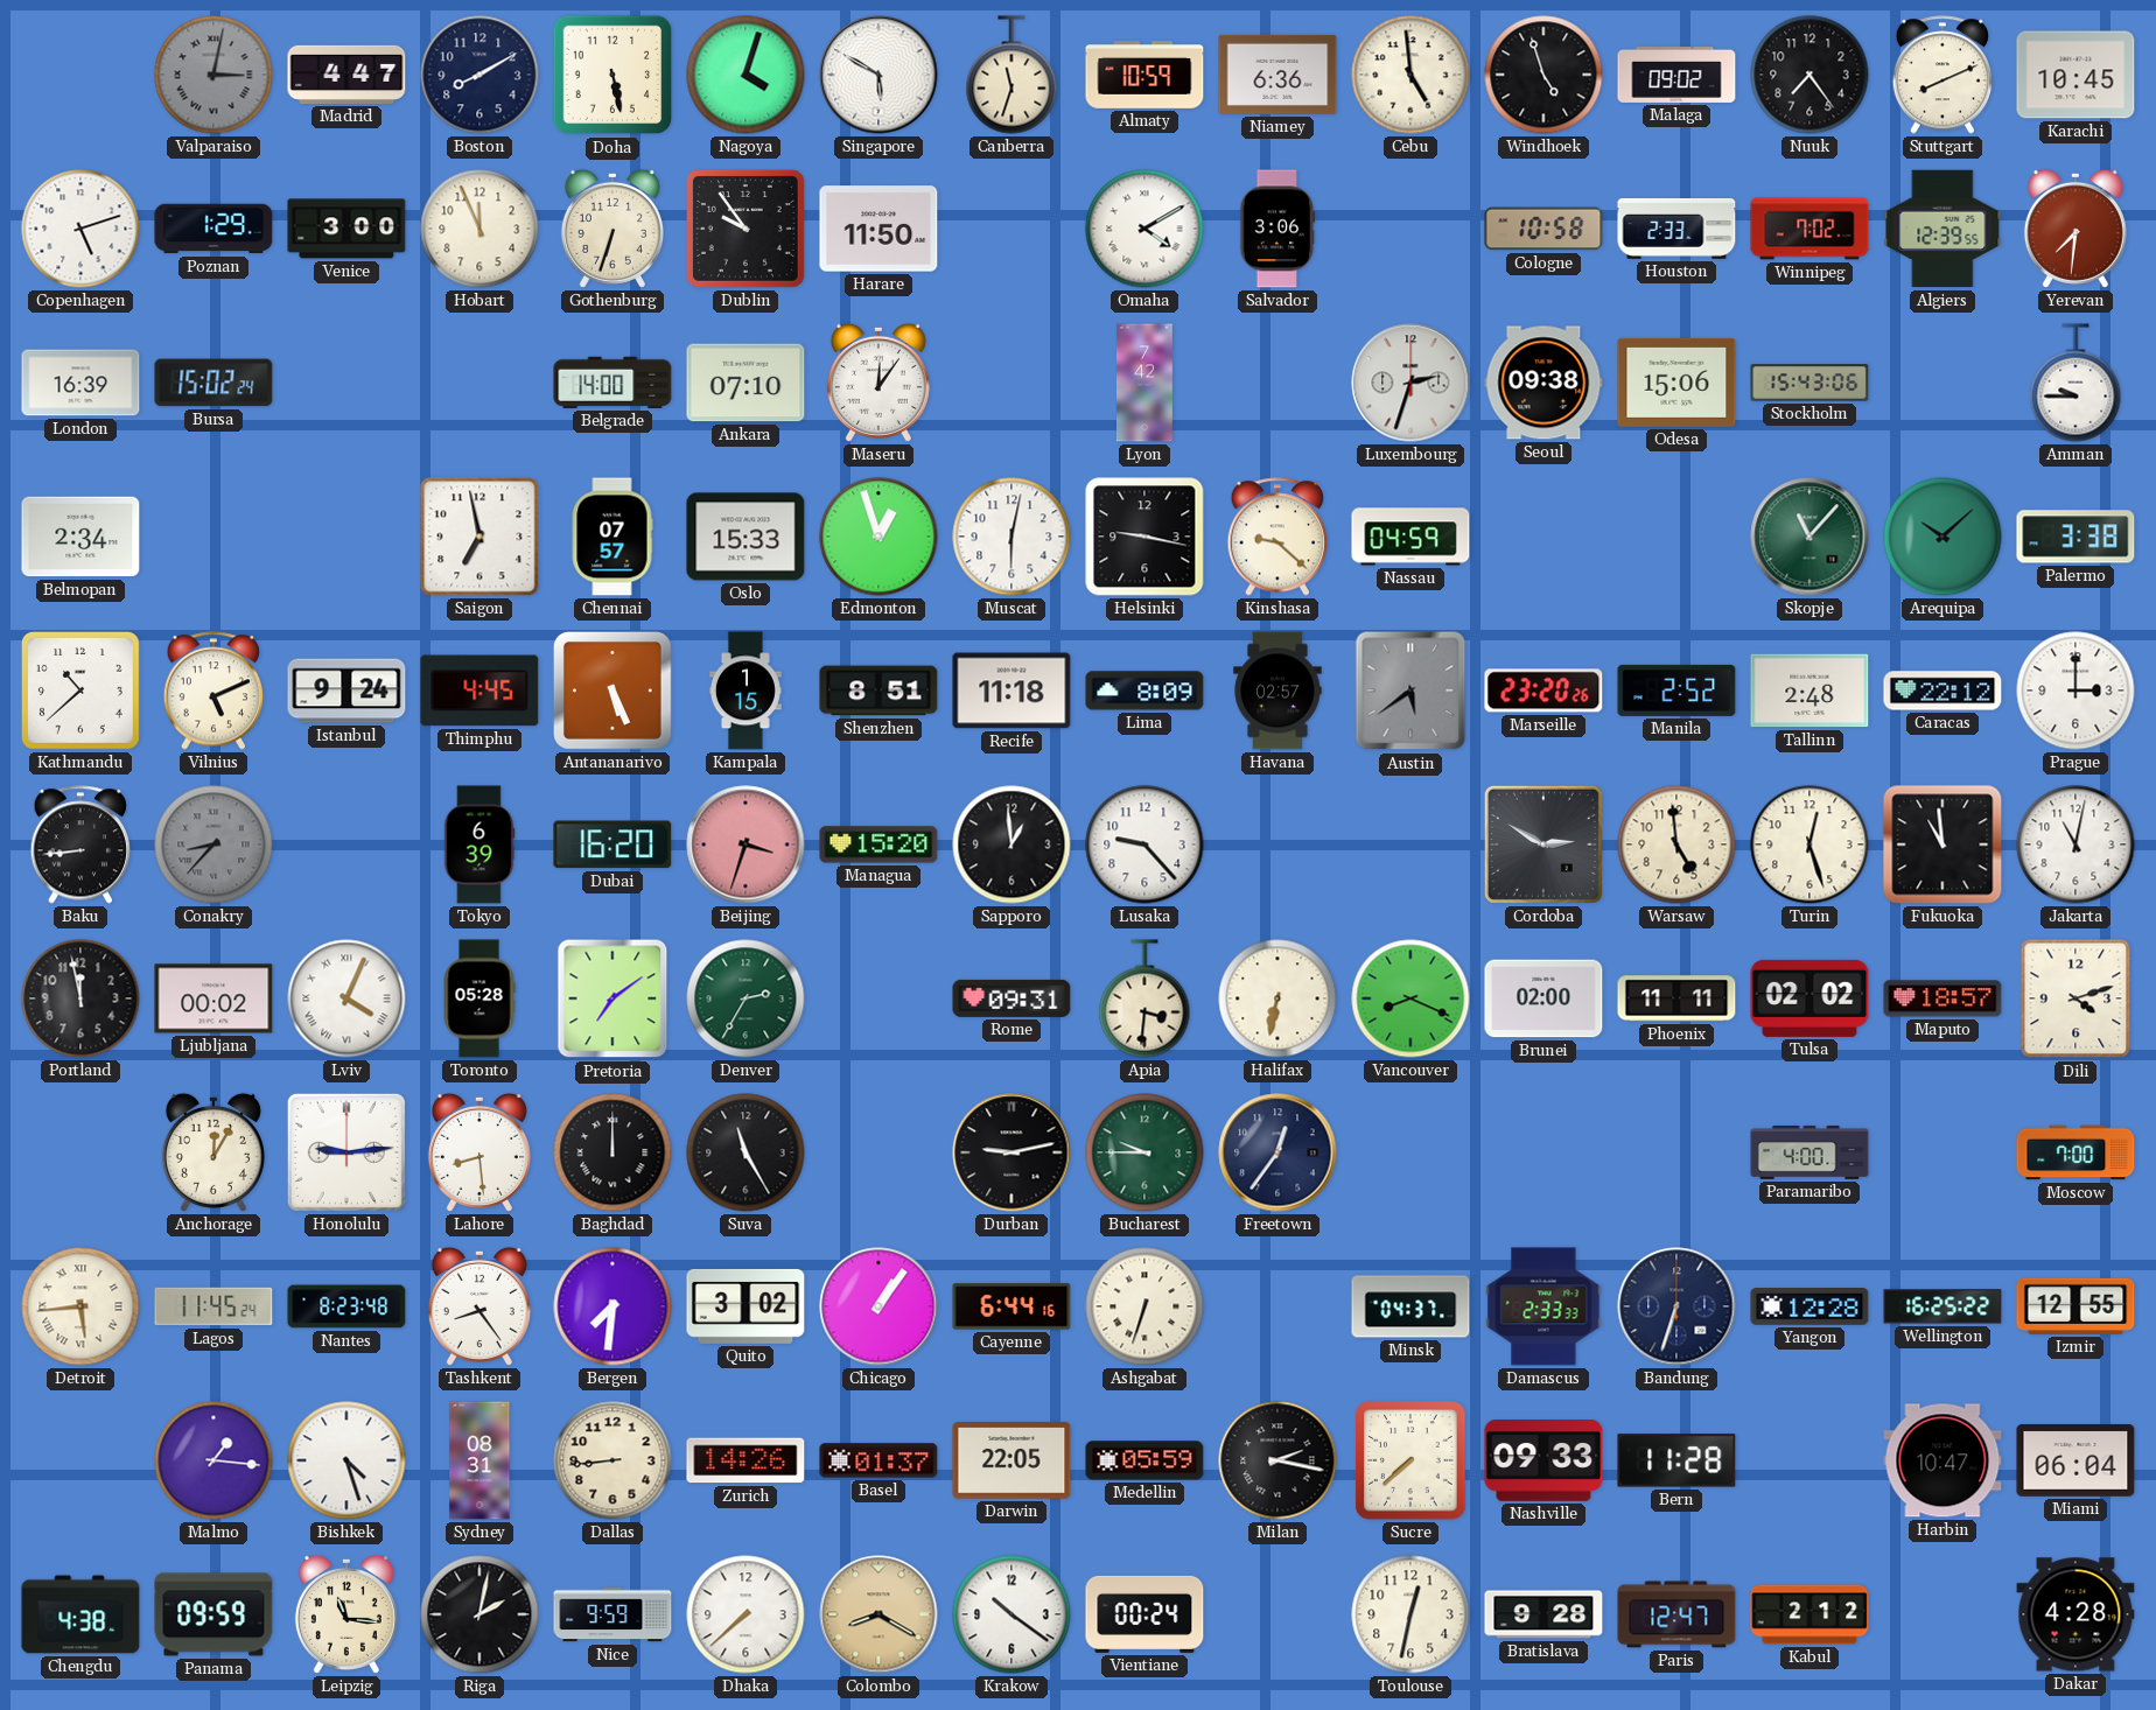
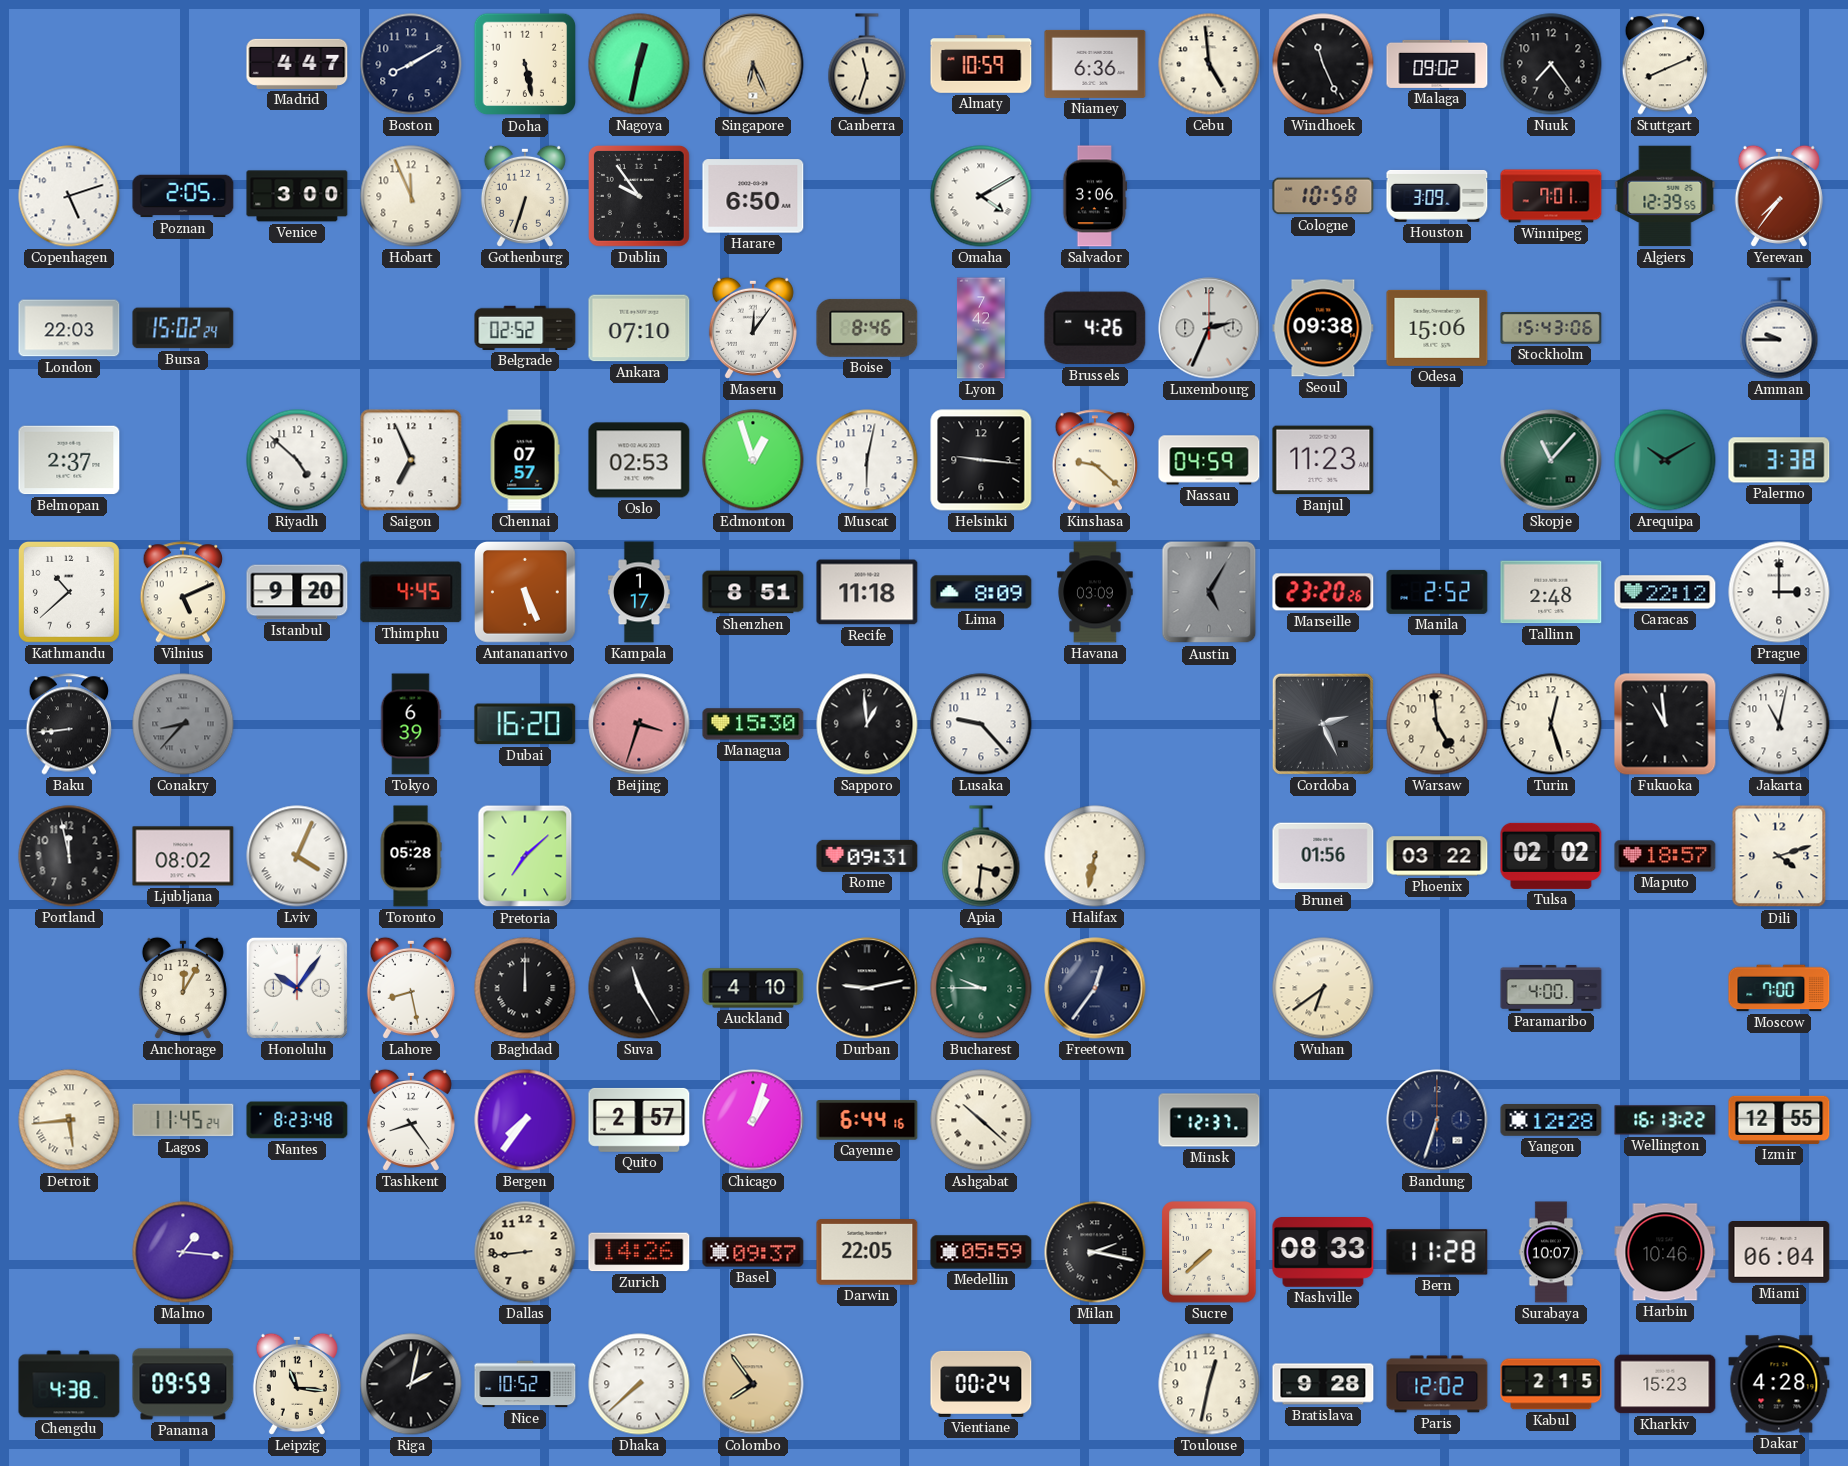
Valparaiso: 3:02 -> none (213, 75)
Nagoya: 4:03 -> 12:32 (639, 64)
Singapore: 5:50 -> 6:26 (753, 64)
Singapore dial: white -> champagne (753, 64)
Windhoek: 4:57 -> 11:26 (1323, 64)
Karachi: 10:45 -> none (2075, 75)
Poznan: 1:29 -> 2:05 (183, 196)
Harare: 11:50 -> 6:50 (753, 196)
Houston: 2:33 -> 3:09 (1437, 196)
Winnipeg: 7:02 -> 7:01 (1551, 196)
Yerevan: 7:31 -> 7:36 (1779, 196)
London: 16:39 -> 22:03 (69, 328)
Belgrade: 14:00 -> 02:52 (525, 328)
Boise: none -> 8:46 (867, 328)
Brussels: none -> 4:26 (1095, 328)
Luxembourg: 2:33 -> 2:34 (1209, 328)
Belmopan: 2:34 -> 2:37 (69, 460)
Riyadh: none -> 4:52 (297, 460)
Saigon: 6:58 -> 6:56 (411, 460)
Oslo: 15:33 -> 02:53 (639, 460)
Helsinki: 9:17 -> 9:16 (981, 460)
Banjul: none -> 11:23 (1323, 460)
Arequipa: 10:08 -> 10:10 (1665, 460)
Istanbul: 9:24 -> 9:20 (297, 592)
Kampala: 1:15 -> 1:17 (639, 592)
Havana: 02:57 -> 03:09 (1095, 592)
Austin: 5:39 -> 5:05 (1209, 592)
Managua: 15:20 -> 15:30 (753, 724)
Cordoba: 2:50 -> 2:26 (1323, 724)
Ljubljana: 00:02 -> 08:02 (183, 856)
Pretoria: 7:09 -> 7:08 (525, 856)
Denver: 2:35 -> none (745, 998)
Vancouver: 8:19 -> none (1410, 998)
Brunei: 02:00 -> 01:56 (1323, 856)
Phoenix: 11:11 -> 03:22 (1437, 856)
Honolulu: 9:14 -> 10:06 (297, 988)
Lahore: 8:29 -> 8:28 (411, 988)
Auckland: none -> 4:10 (753, 988)
Wuhan: none -> 6:39 (1323, 988)
Bergen: 7:31 -> 7:36 (525, 1120)
Quito: 3:02 -> 2:57 (639, 1120)
Chicago: 1:06 -> 1:03 (753, 1120)
Ashgabat: 6:33 -> 10:22 (981, 1120)
Minsk: 04:37 -> 12:37 (1209, 1120)
Damascus: 2:33 -> none (1543, 1306)
Wellington: 16:25 -> 16:13 (1665, 1120)
Bishkek: 4:27 -> none (346, 1460)
Sydney: 08:31 -> none (480, 1460)
Basel: 01:37 -> 09:37 (753, 1252)
Nashville: 09:33 -> 08:33 (1323, 1253)
Surabaya: none -> 10:07 (1551, 1252)
Harbin: 10:47 -> 10:46 (1665, 1252)
Nice: 9:59 -> 10:52 (525, 1384)
Colombo: 8:20 -> 7:54 (753, 1384)
Krakow: 10:21 -> none (1012, 1614)
Paris: 12:47 -> 12:02 (1437, 1384)
Kabul: 2:12 -> 2:15 (1551, 1384)
Kharkiv: none -> 15:23 (1665, 1384)
